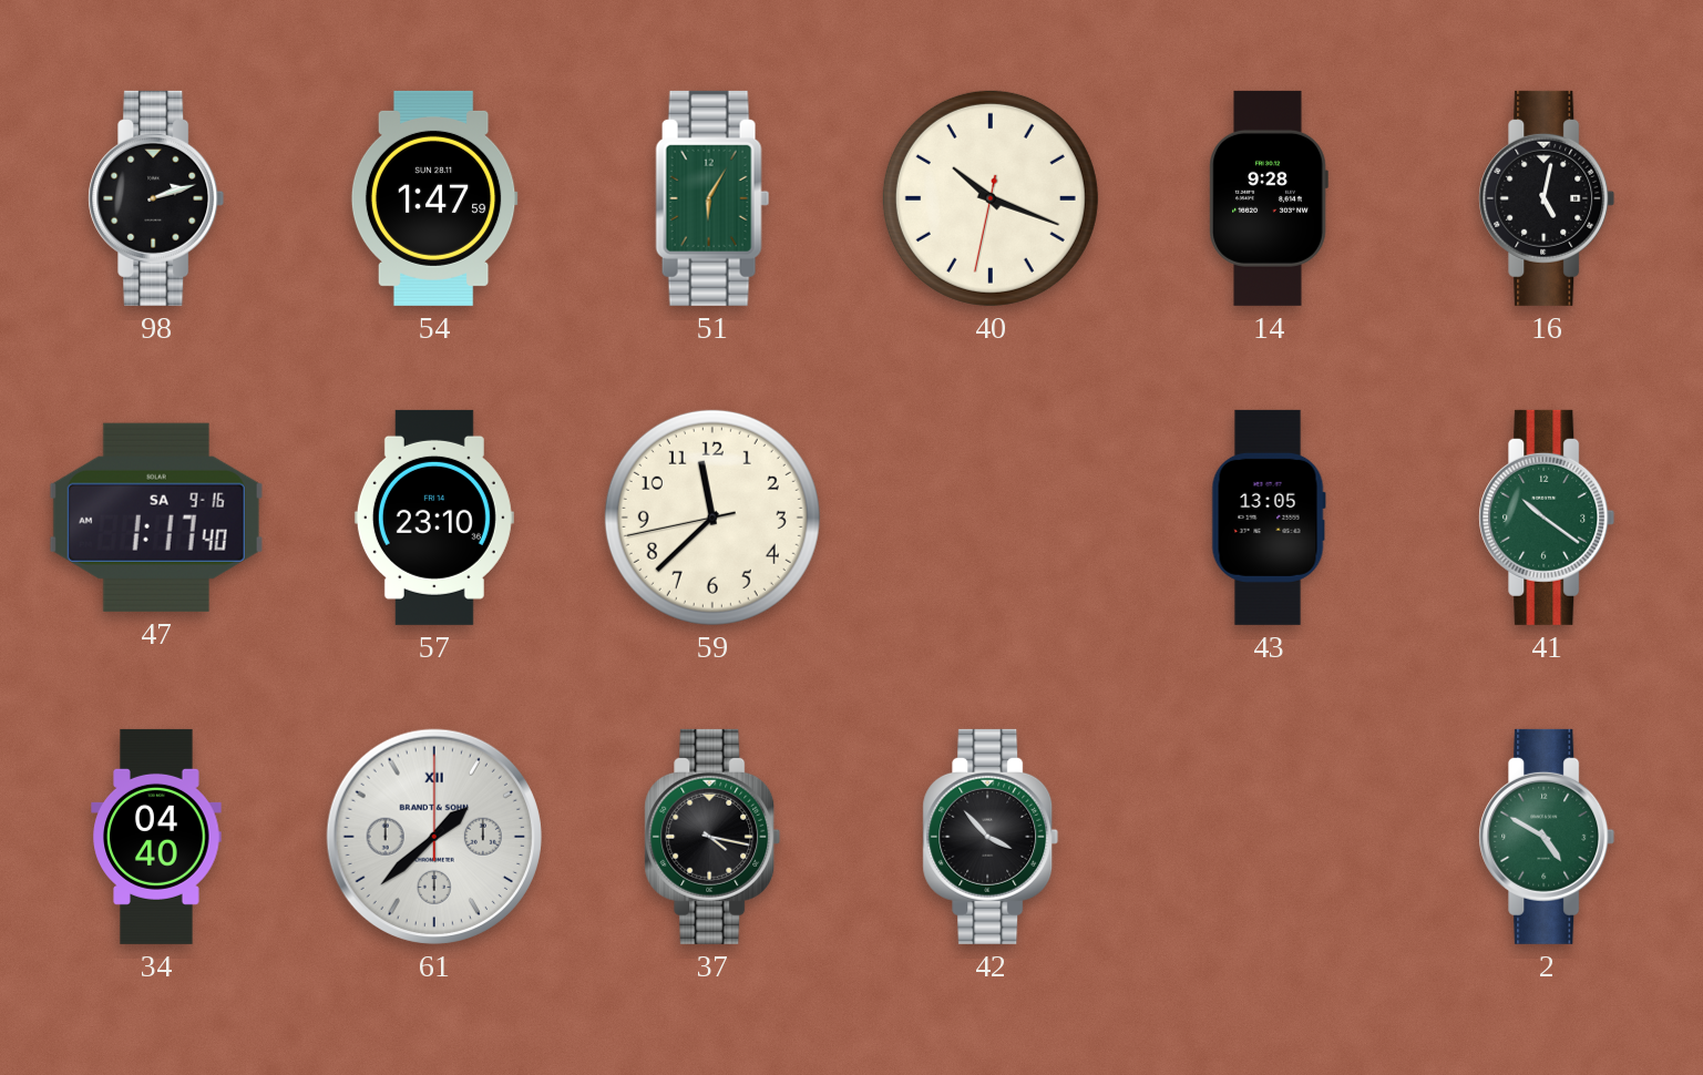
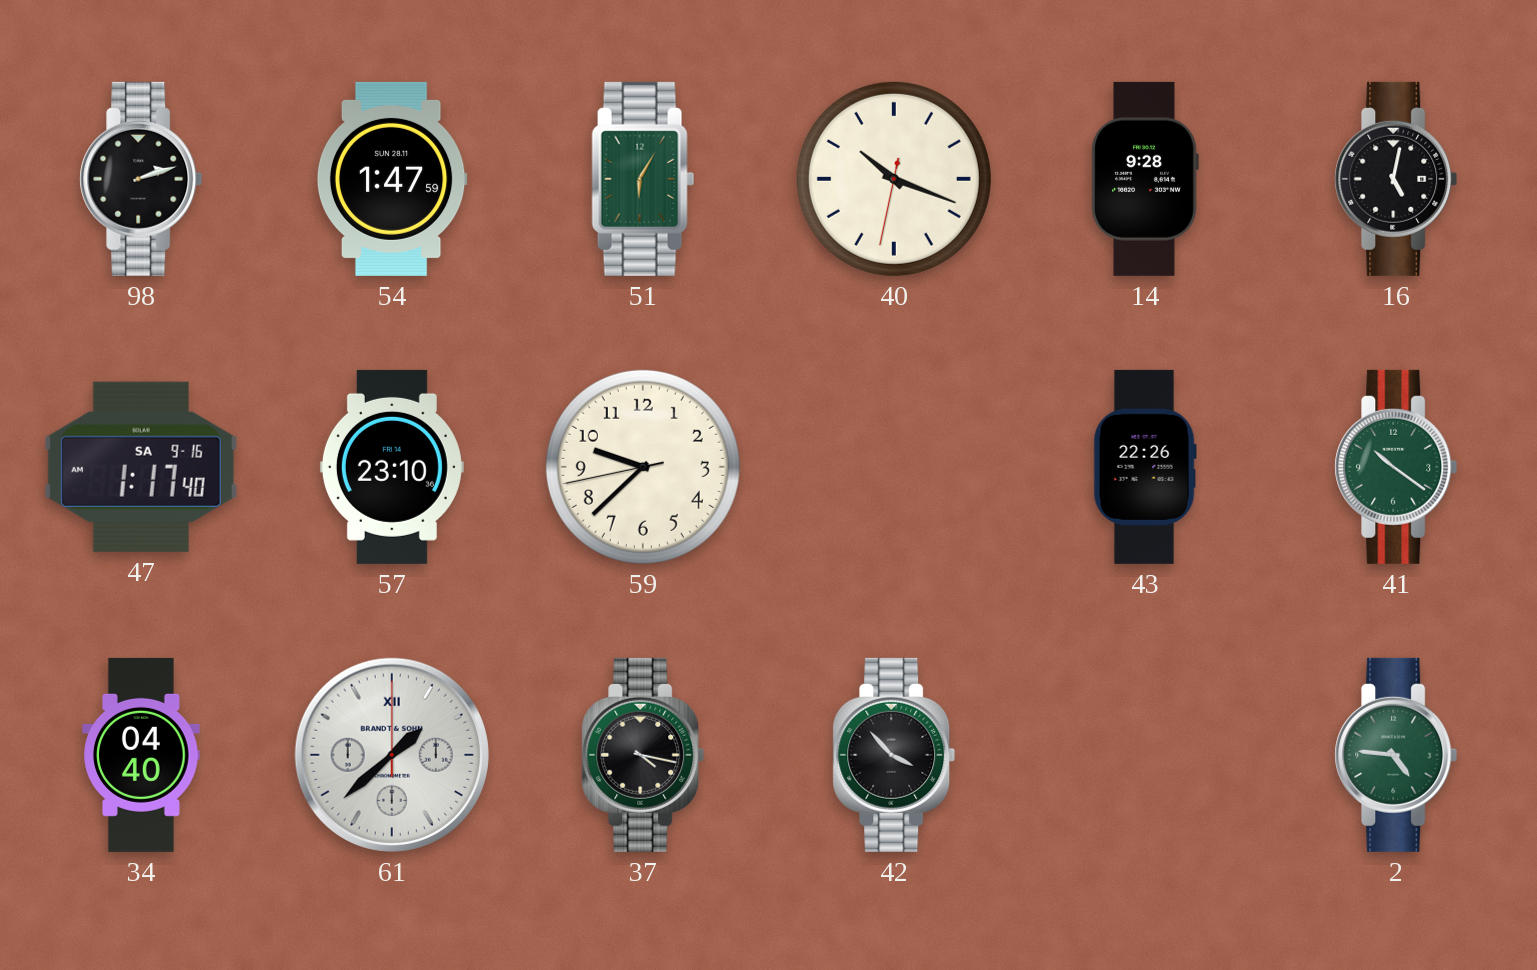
59: 11:37 -> 9:37 (643, 467)
43: 13:05 -> 22:26 (1145, 467)
2: 4:50 -> 4:46 (1396, 755)
